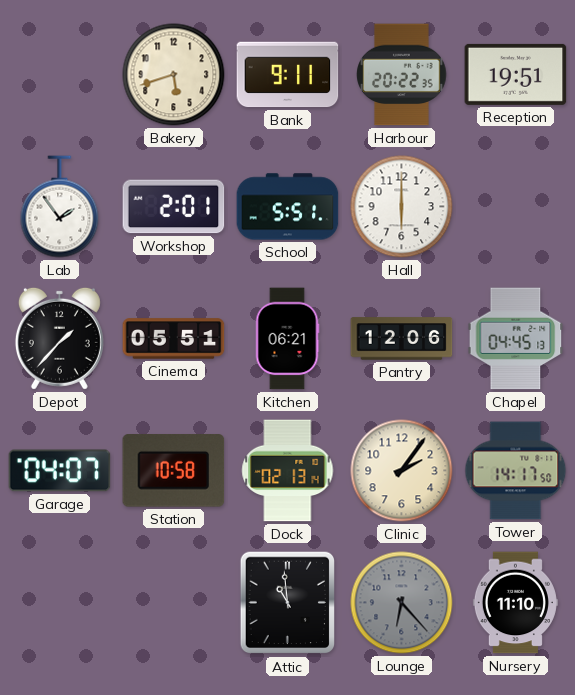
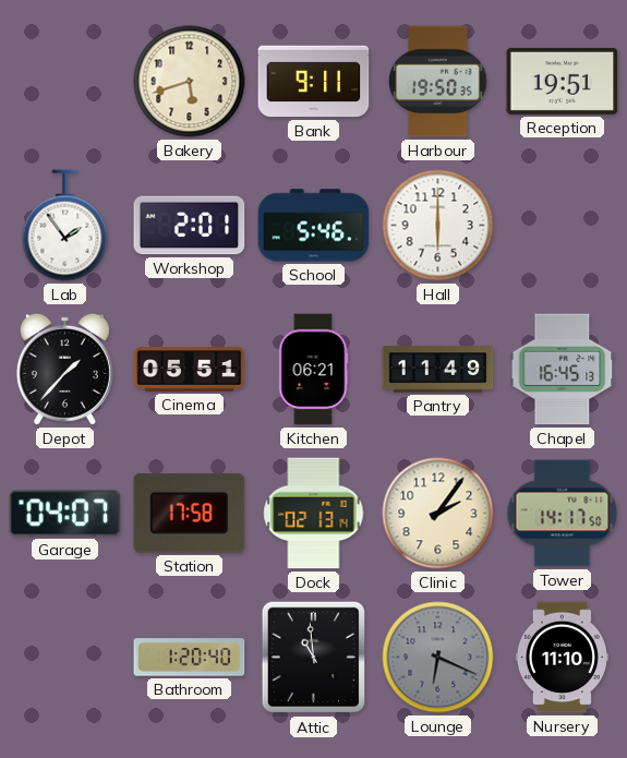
Harbour: 20:22 -> 19:50 (438, 82)
School: 5:51 -> 5:46 (314, 226)
Pantry: 12:06 -> 11:49 (438, 370)
Chapel: 04:45 -> 16:45 (563, 370)
Station: 10:58 -> 17:58 (190, 514)
Bathroom: none -> 1:20 (190, 658)
Lounge: 6:23 -> 6:19 (438, 658)
